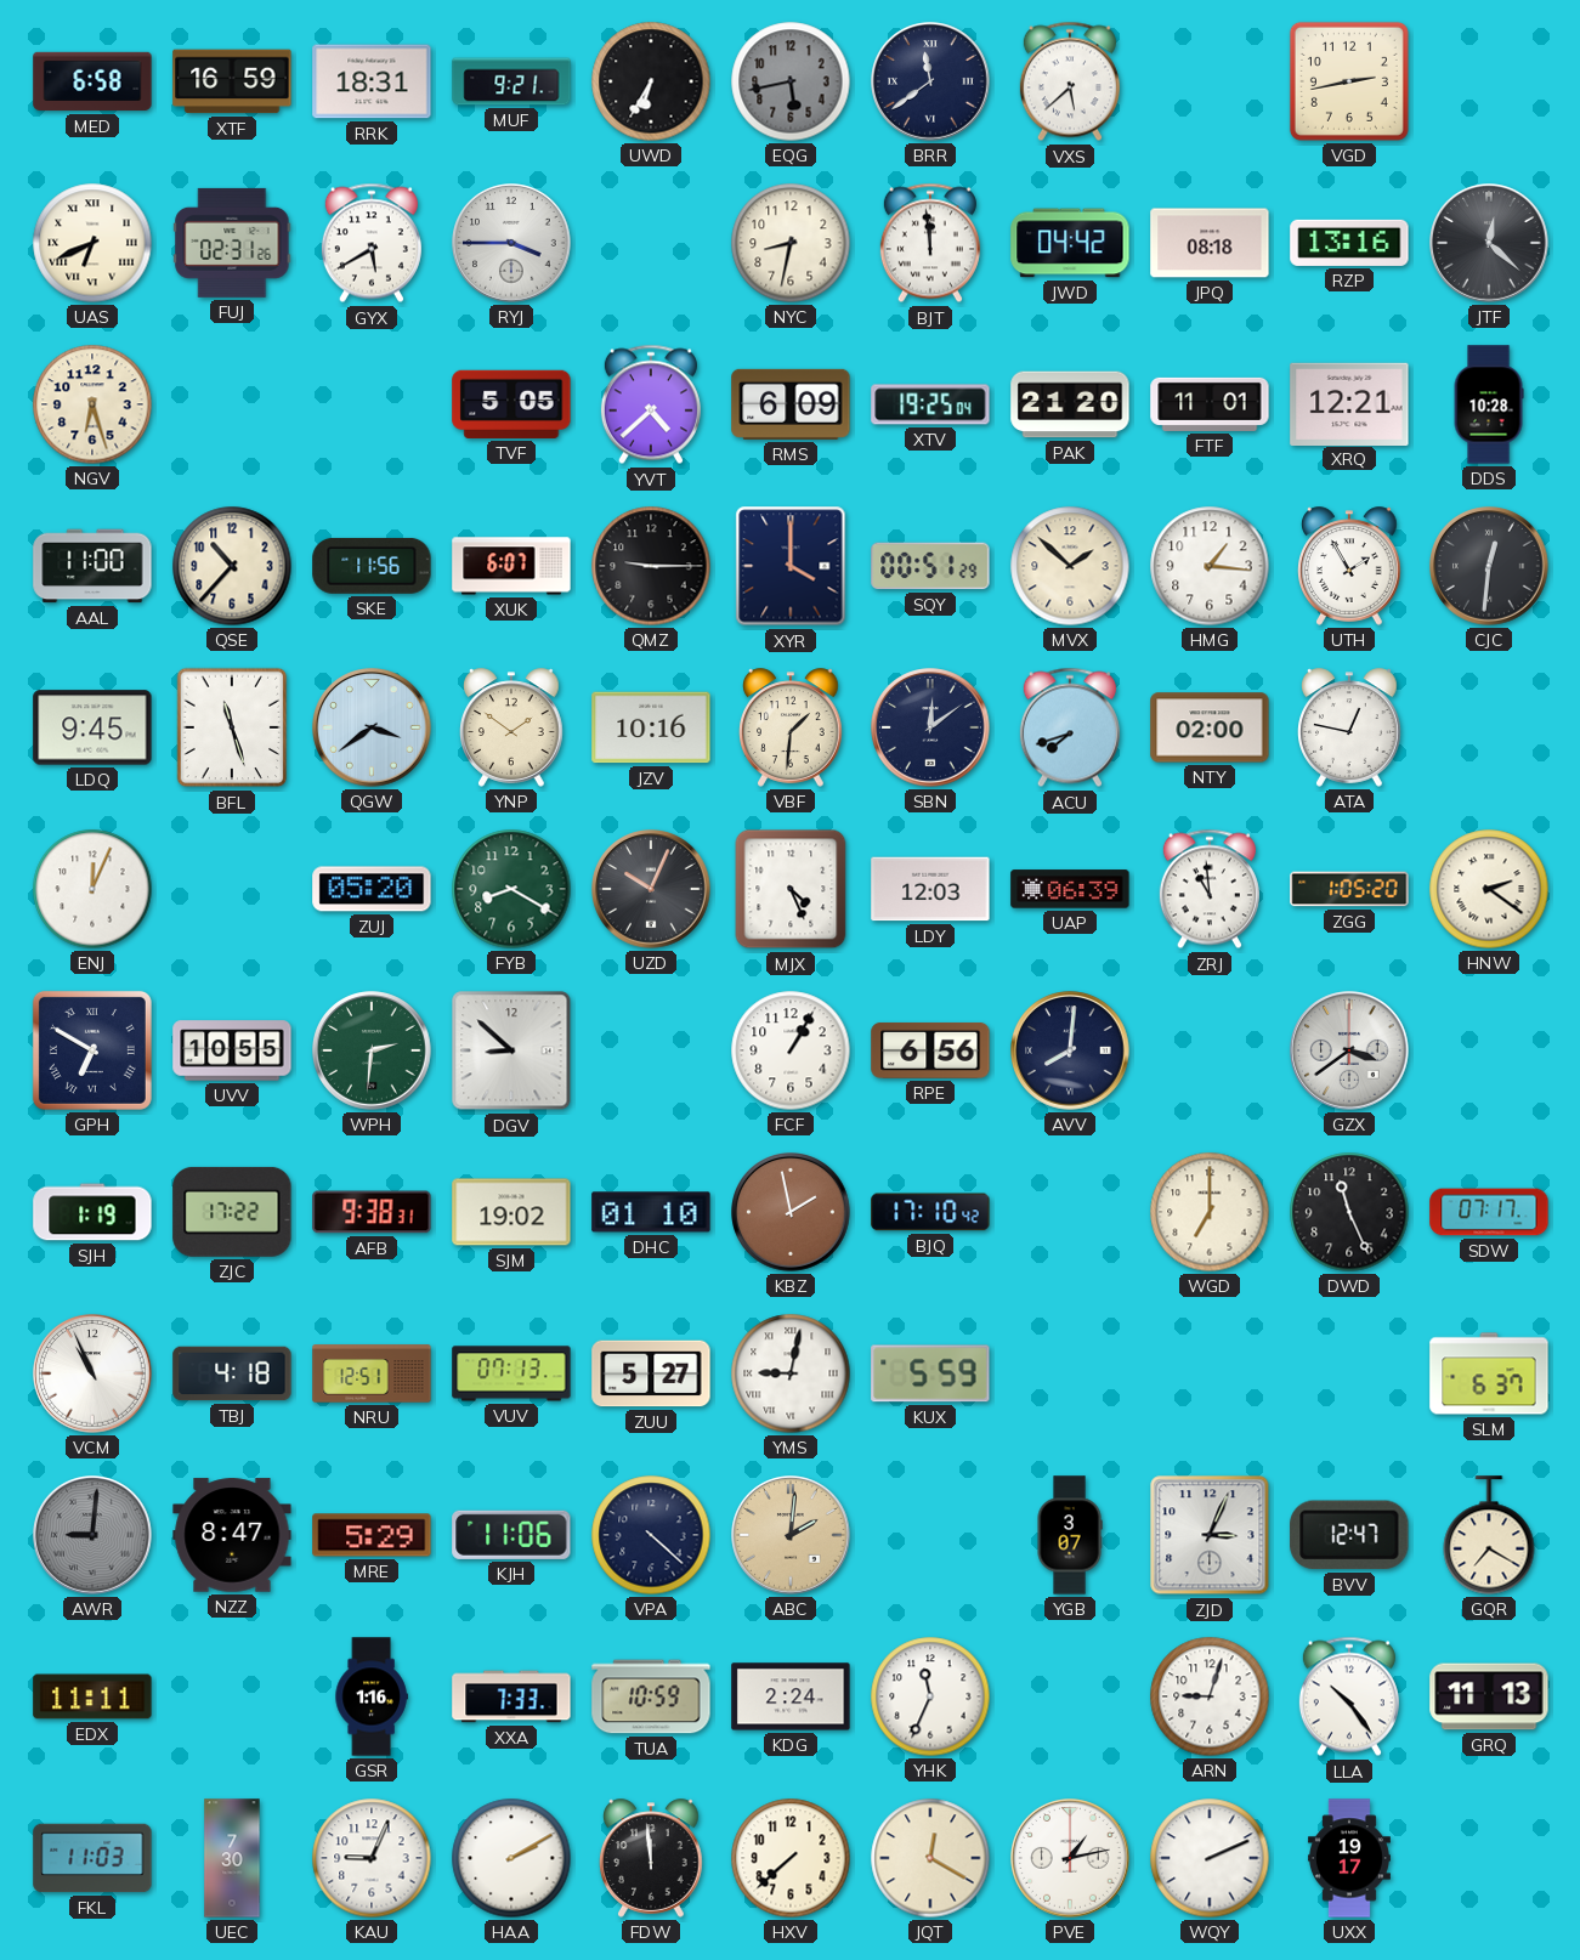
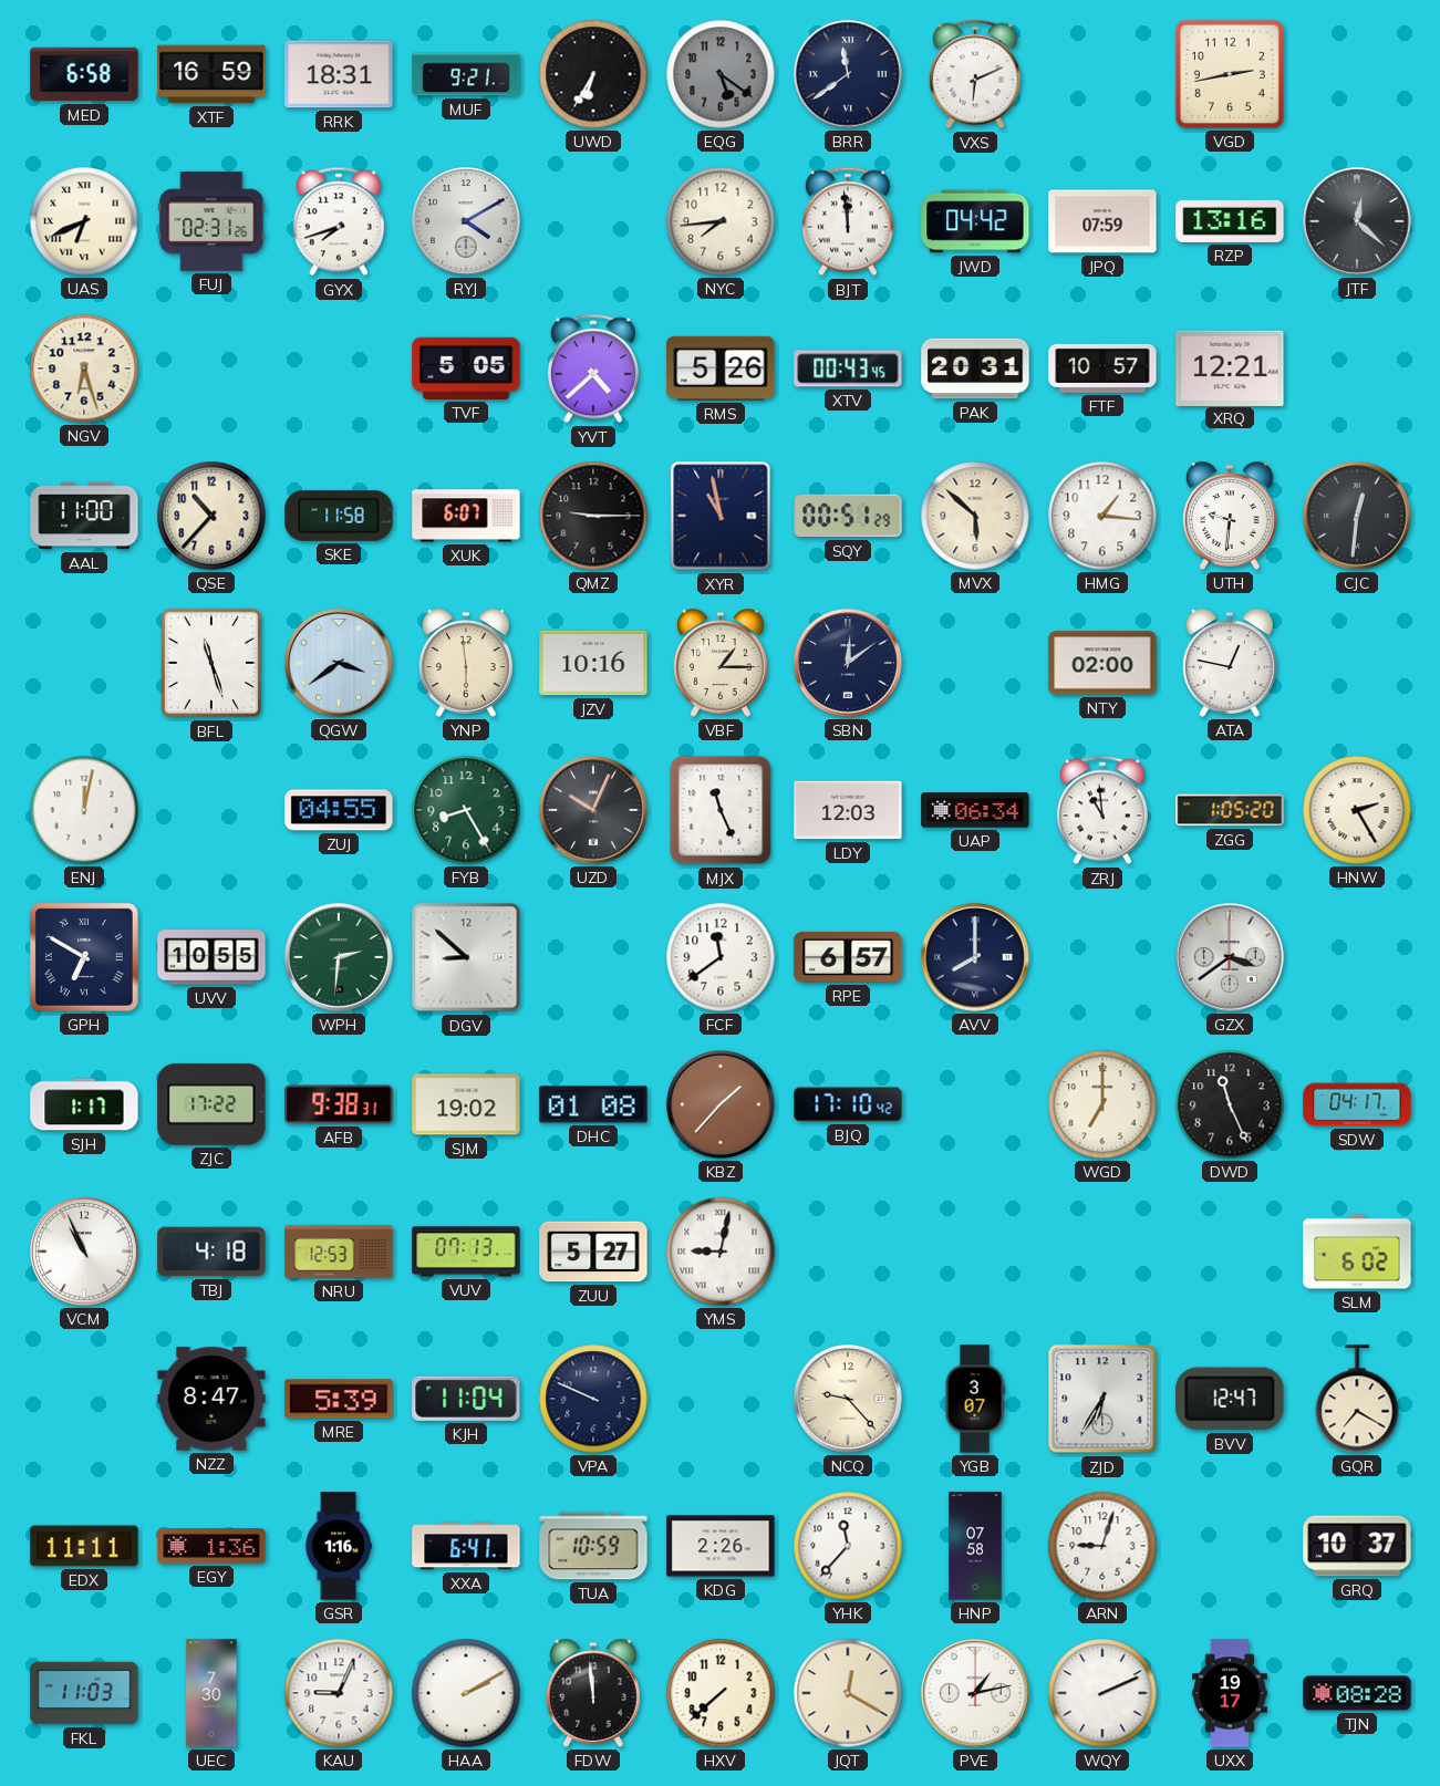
EQG: 5:43 -> 5:21 (721, 74)
VXS: 5:38 -> 6:11 (975, 74)
GYX: 5:40 -> 7:42 (339, 221)
RYJ: 3:45 -> 4:10 (466, 221)
NYC: 8:32 -> 7:44 (721, 221)
JPQ: 08:18 -> 07:59 (1102, 221)
RMS: 6:09 -> 5:26 (721, 368)
XTV: 19:25 -> 00:43 (848, 368)
PAK: 21:20 -> 20:31 (975, 368)
FTF: 11:01 -> 10:57 (1102, 368)
DDS: 10:28 -> none (1489, 404)
SKE: 11:56 -> 11:58 (339, 516)
XYR: 4:00 -> 10:58 (721, 516)
MVX: 1:52 -> 5:52 (975, 516)
UTH: 1:55 -> 9:31 (1230, 516)
LDQ: 9:45 -> none (92, 727)
YNP: 1:51 -> 5:59 (466, 663)
VBF: 1:31 -> 1:15 (721, 663)
ACU: 7:42 -> none (1070, 727)
ENJ: 12:04 -> 12:02 (84, 810)
ZUJ: 05:20 -> 04:55 (339, 810)
FYB: 8:20 -> 8:25 (466, 810)
MJX: 4:26 -> 11:26 (721, 810)
UAP: 06:39 -> 06:34 (975, 810)
HNW: 2:21 -> 2:25 (1357, 810)
FCF: 1:05 -> 11:39 (721, 957)
RPE: 6:56 -> 6:57 (848, 957)
AVV: 8:01 -> 8:00 (975, 957)
SJH: 1:19 -> 1:17 (84, 1104)
DHC: 01:10 -> 01:08 (593, 1104)
KBZ: 1:58 -> 1:37 (721, 1104)
SDW: 07:17 -> 04:17 (1357, 1104)
NRU: 12:51 -> 12:53 (339, 1252)
KUX: 5:59 -> none (930, 1373)
SLM: 6:37 -> 6:02 (1357, 1252)
AWR: 9:01 -> none (92, 1535)
MRE: 5:29 -> 5:39 (339, 1399)
KJH: 11:06 -> 11:04 (466, 1399)
VPA: 4:22 -> 9:49 (593, 1399)
ABC: 2:01 -> none (791, 1535)
NCQ: none -> 9:23 (848, 1399)
ZJD: 3:04 -> 6:35 (1102, 1399)
EGY: none -> 1:36 (211, 1546)
XXA: 7:33 -> 6:41 (466, 1546)
KDG: 2:24 -> 2:26 (721, 1546)
YHK: 11:34 -> 11:37 (848, 1546)
HNP: none -> 07:58 (975, 1546)
LLA: 10:24 -> none (1349, 1696)
GRQ: 11:13 -> 10:37 (1357, 1546)
TJN: none -> 08:28 (1357, 1693)
